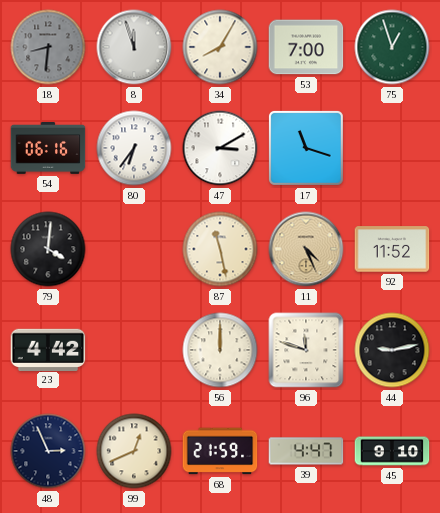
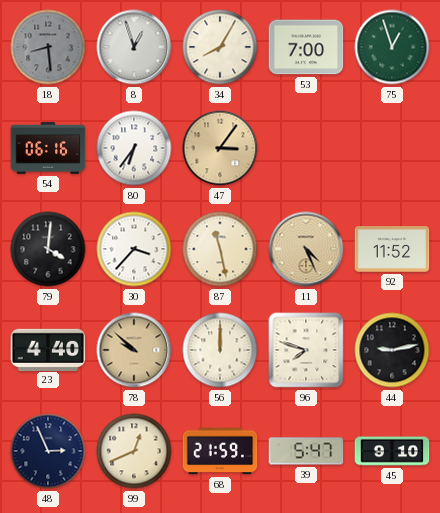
18: 8:31 -> 8:29 (48, 47)
8: 11:57 -> 12:57 (134, 47)
47: 3:10 -> 3:06 (220, 148)
47 dial: white -> champagne (220, 148)
17: 11:18 -> none (306, 148)
30: none -> 3:37 (134, 249)
23: 4:42 -> 4:40 (48, 349)
78: none -> 9:52 (134, 350)
96: 11:48 -> 7:48 (306, 350)
39: 4:47 -> 5:47 (306, 451)
